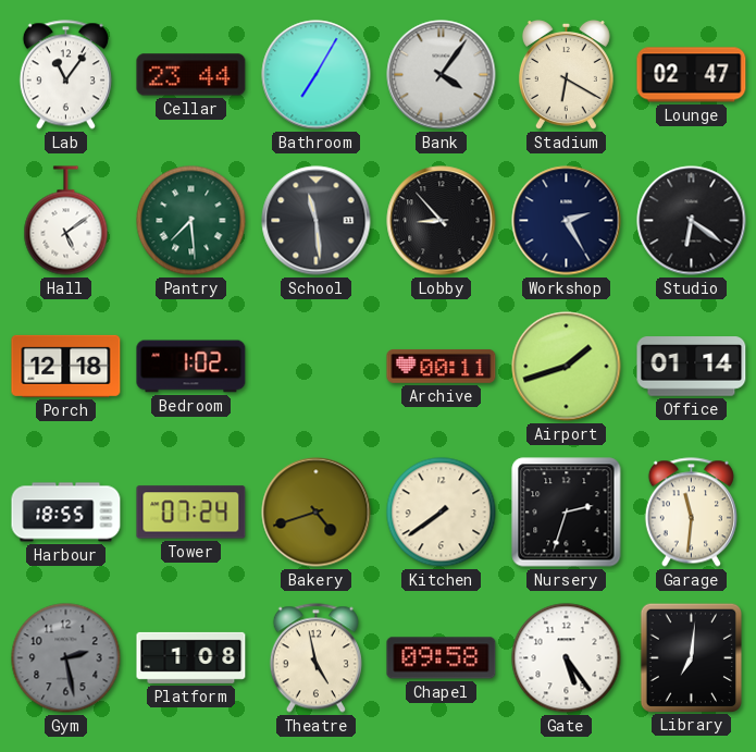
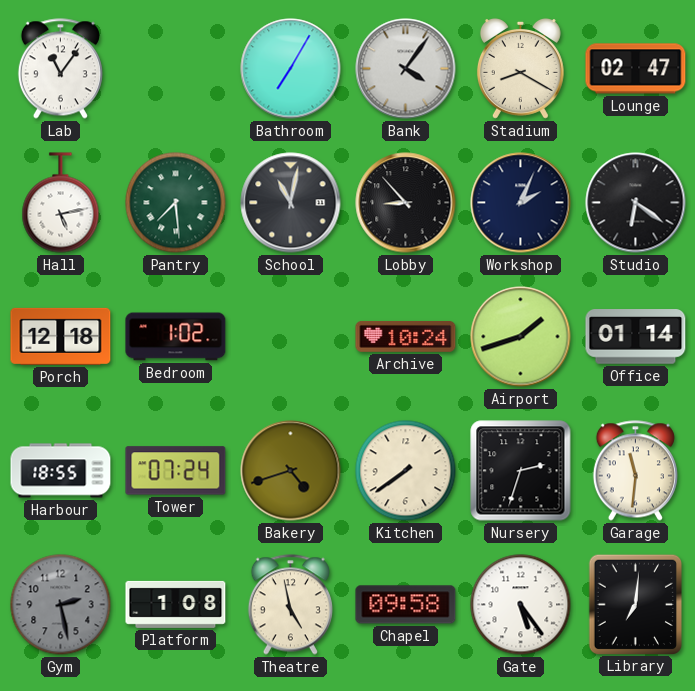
Cellar: 23:44 -> none (191, 75)
Stadium: 6:20 -> 8:20 (520, 69)
Hall: 5:09 -> 5:13 (61, 203)
School: 11:29 -> 11:02 (291, 203)
Workshop: 2:25 -> 2:04 (521, 203)
Archive: 00:11 -> 10:24 (406, 336)
